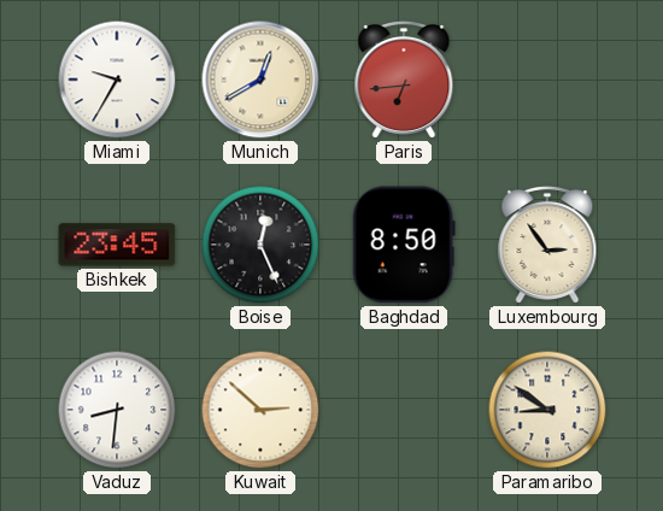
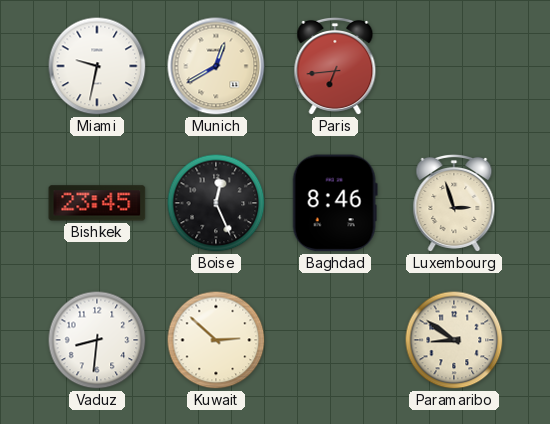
Miami: 9:35 -> 9:32 (97, 66)
Baghdad: 8:50 -> 8:46 (335, 203)
Luxembourg: 2:54 -> 2:57 (454, 203)
